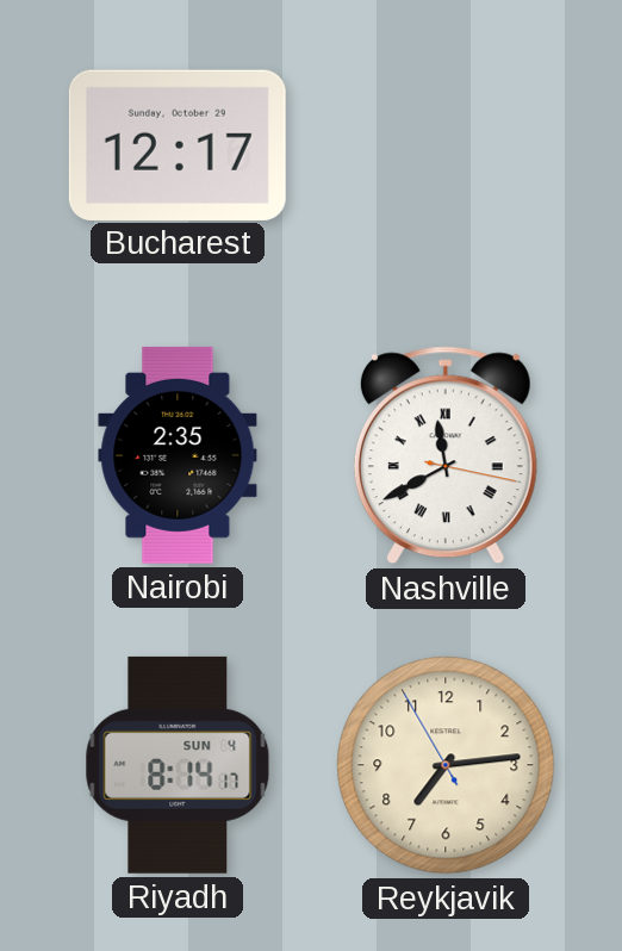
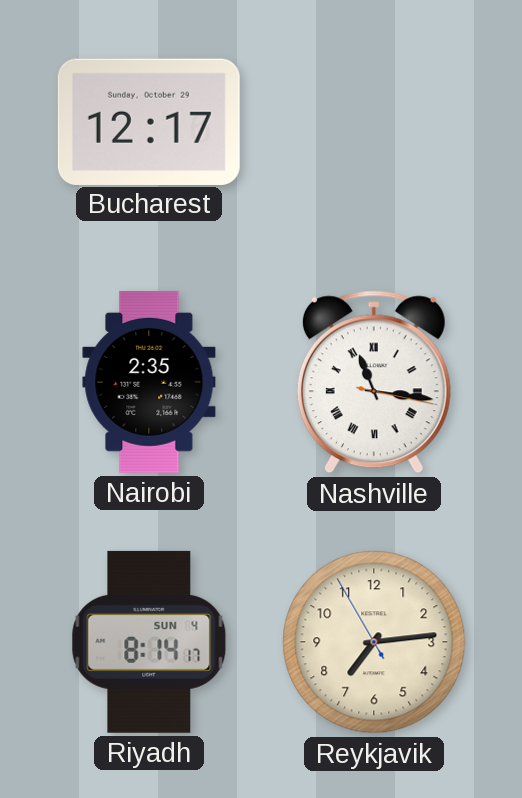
Nashville: 11:40 -> 11:16 (374, 382)
